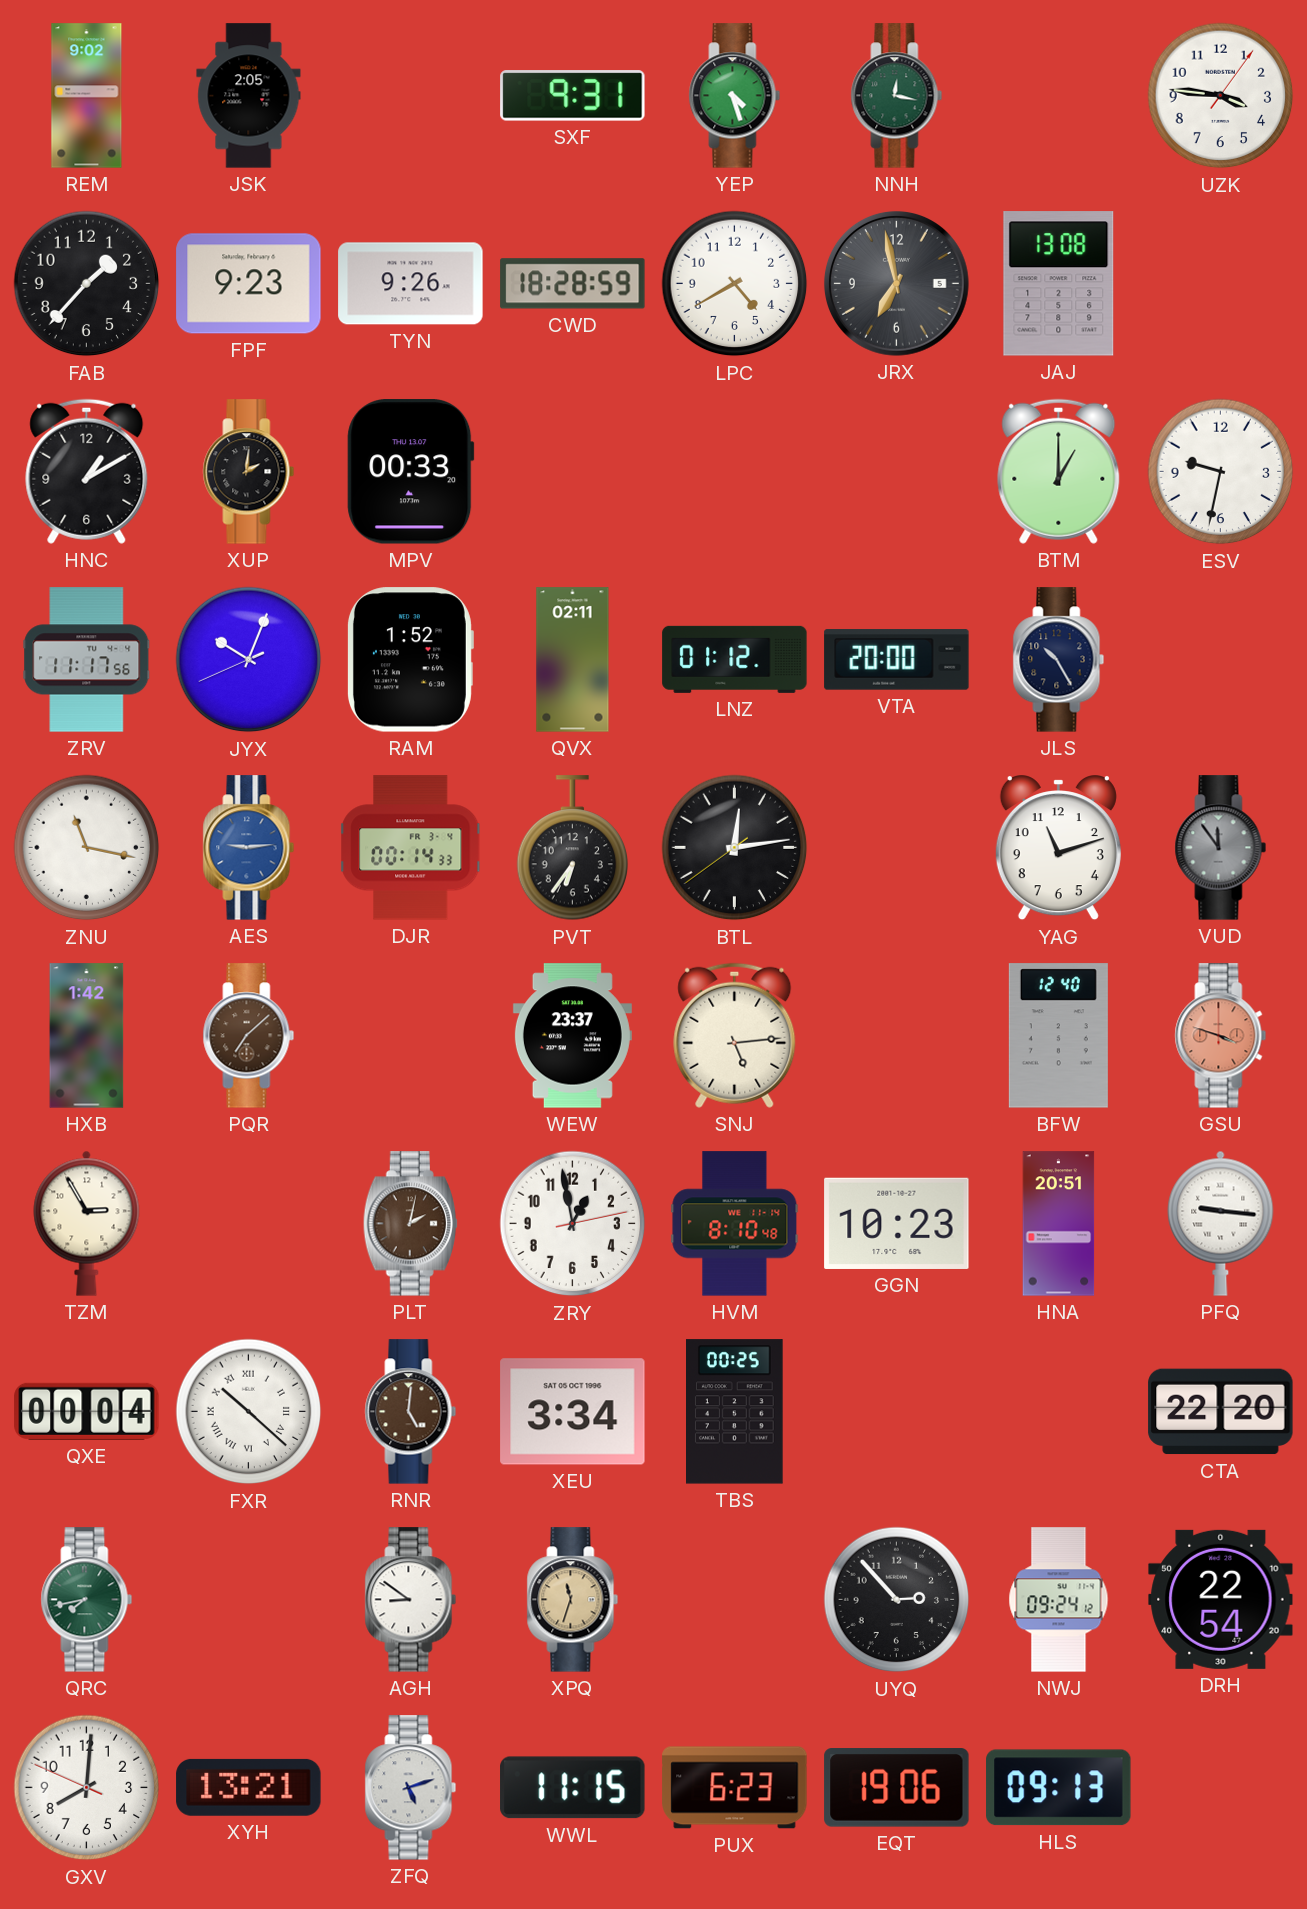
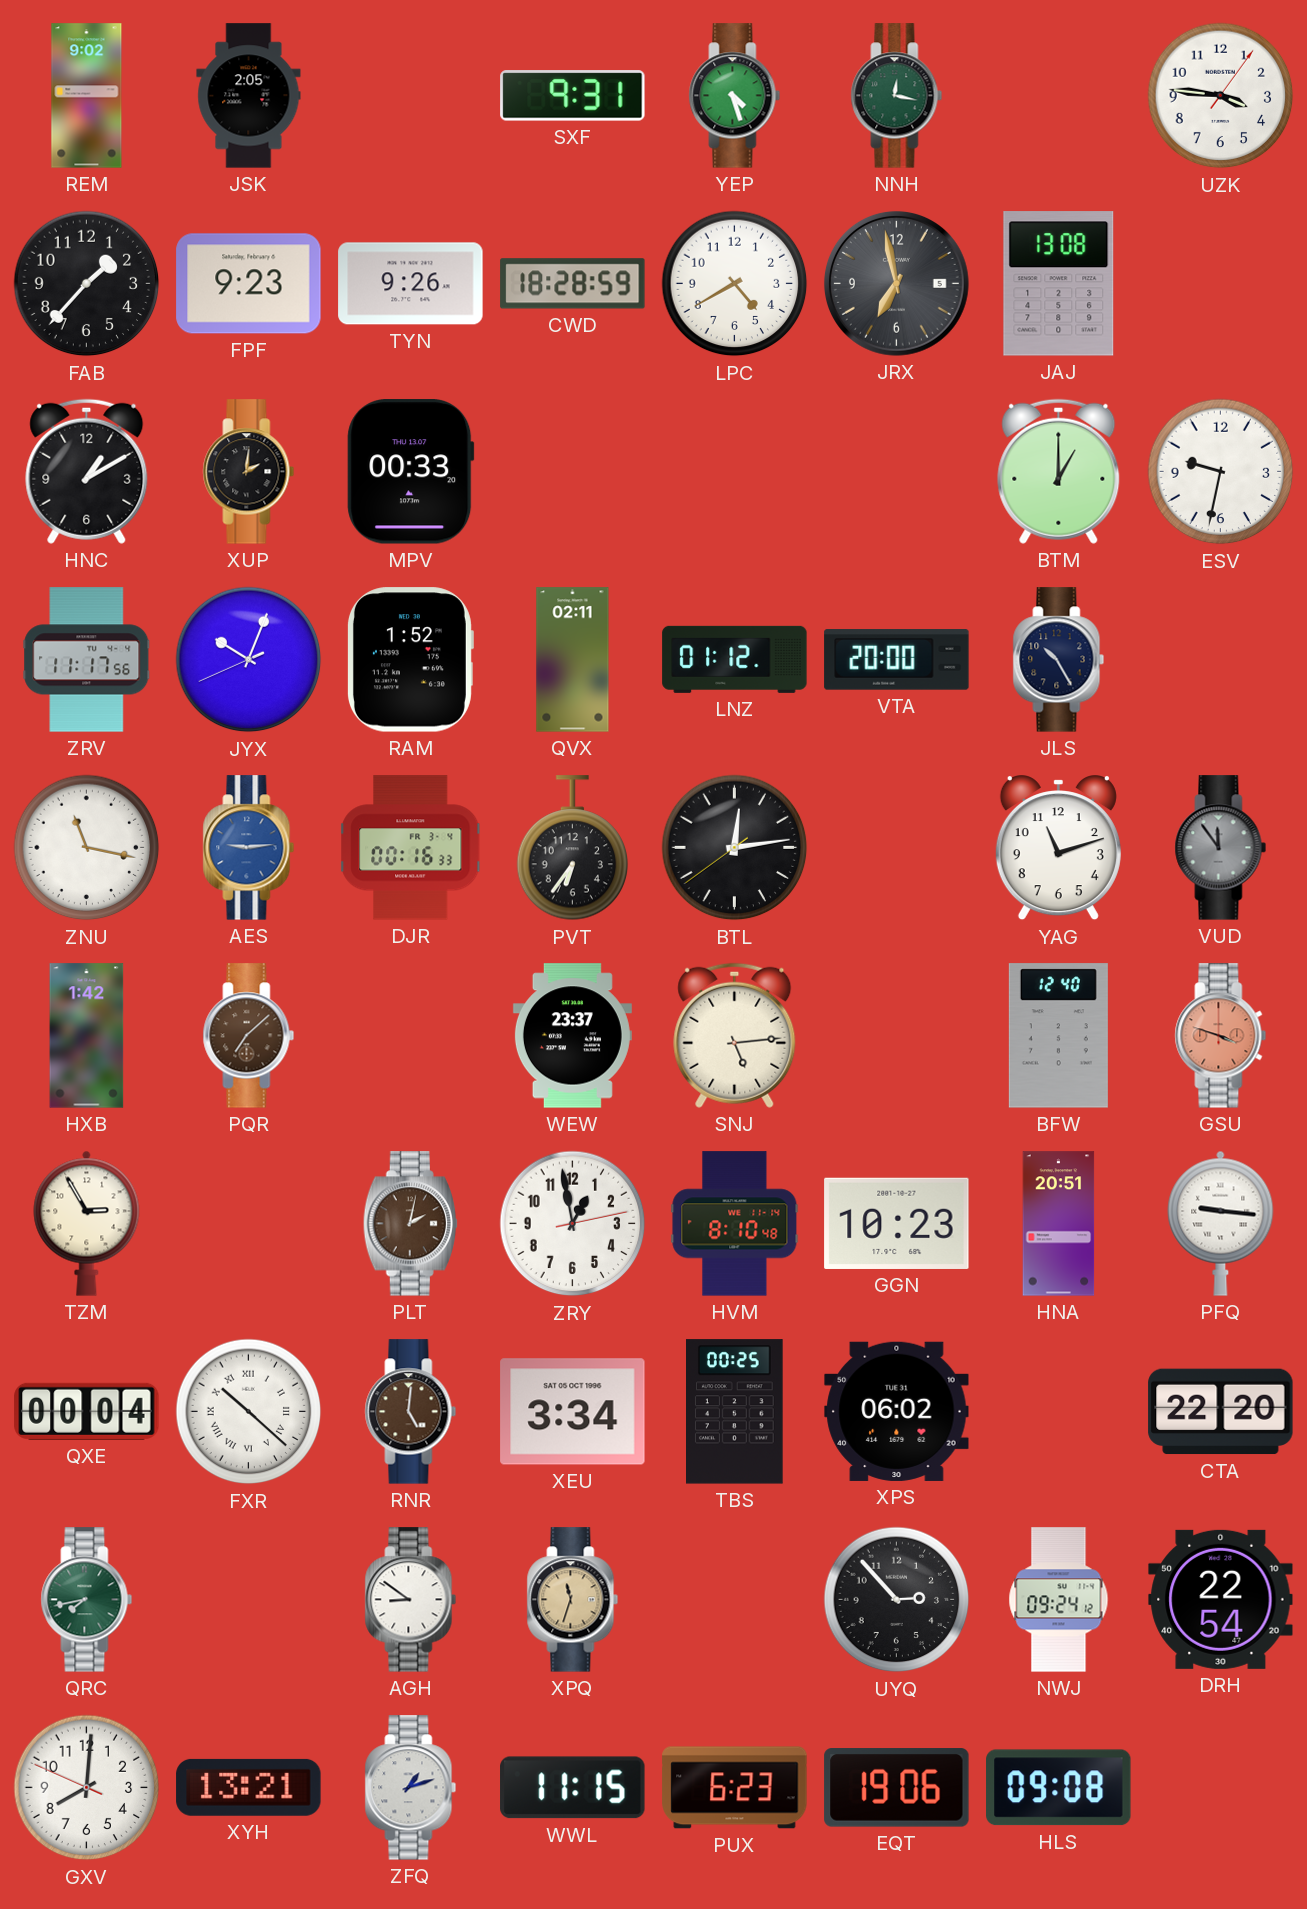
DJR: 00:14 -> 00:16 (411, 848)
XPS: none -> 06:02 (897, 1411)
ZFQ: 5:12 -> 1:12 (411, 1788)
HLS: 09:13 -> 09:08 (1059, 1788)
